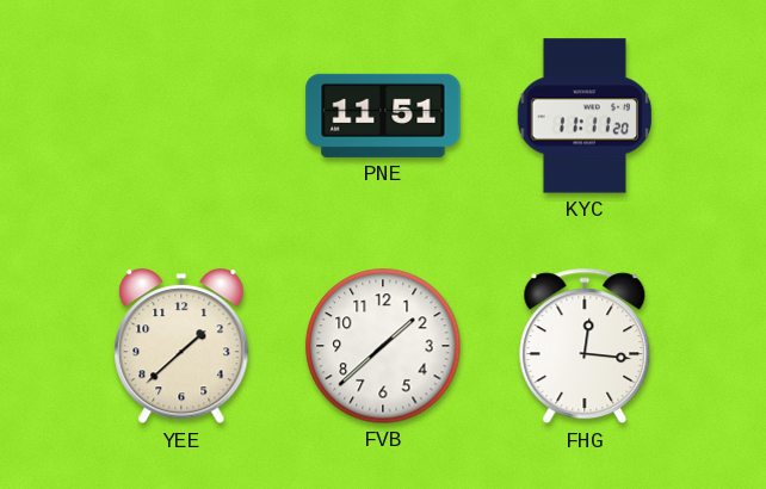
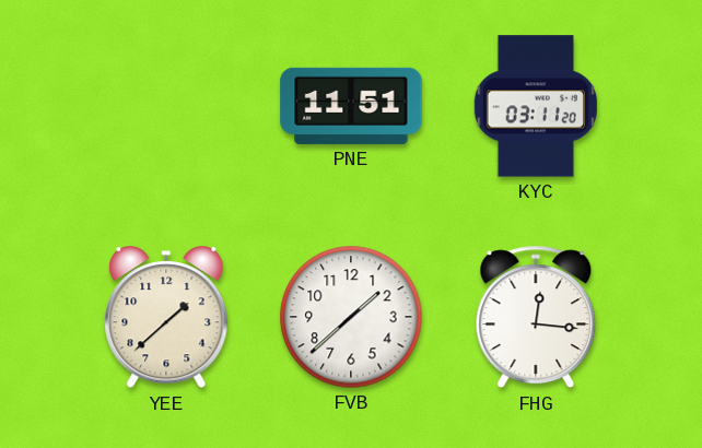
KYC: 11:11 -> 03:11 (536, 106)
